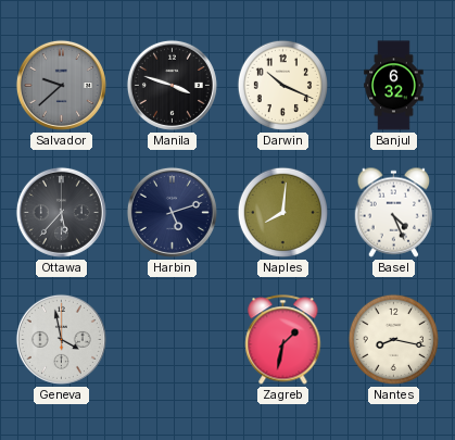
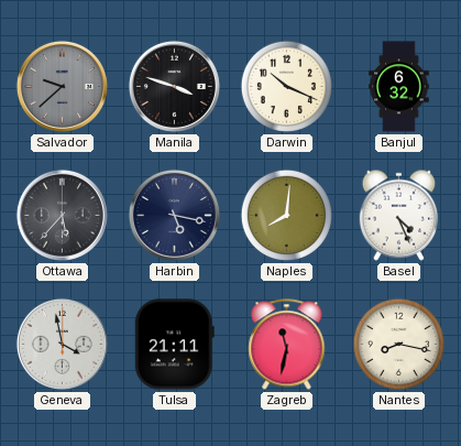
Harbin: 5:12 -> 5:17 (174, 215)
Tulsa: none -> 21:11 (174, 345)
Zagreb: 1:32 -> 11:32 (287, 345)
